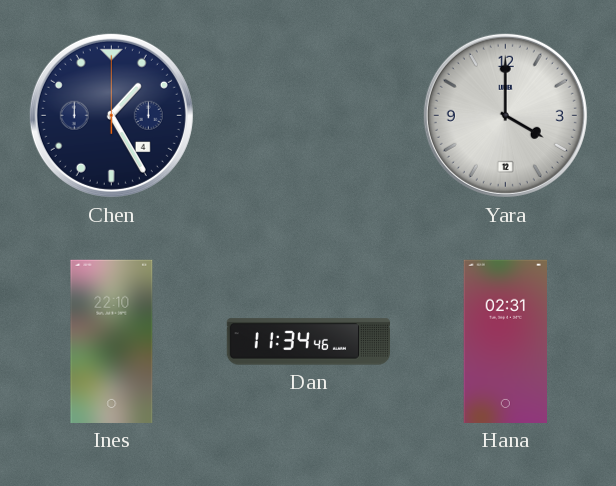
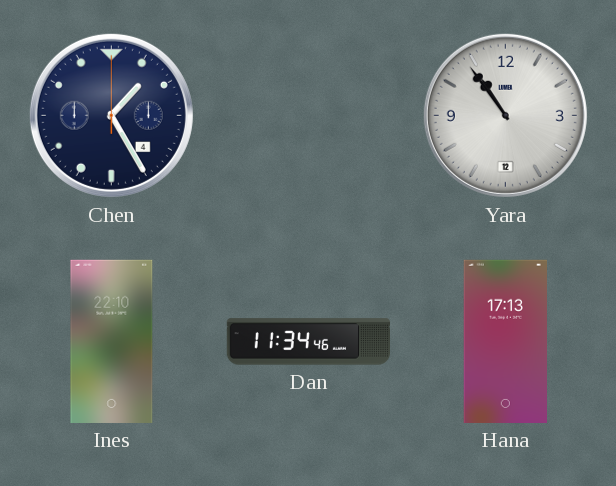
Yara: 4:00 -> 10:54 (505, 115)
Hana: 02:31 -> 17:13 (505, 341)
